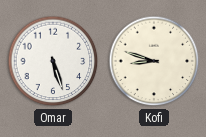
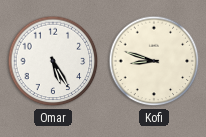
Omar: 5:27 -> 5:25 (53, 61)
